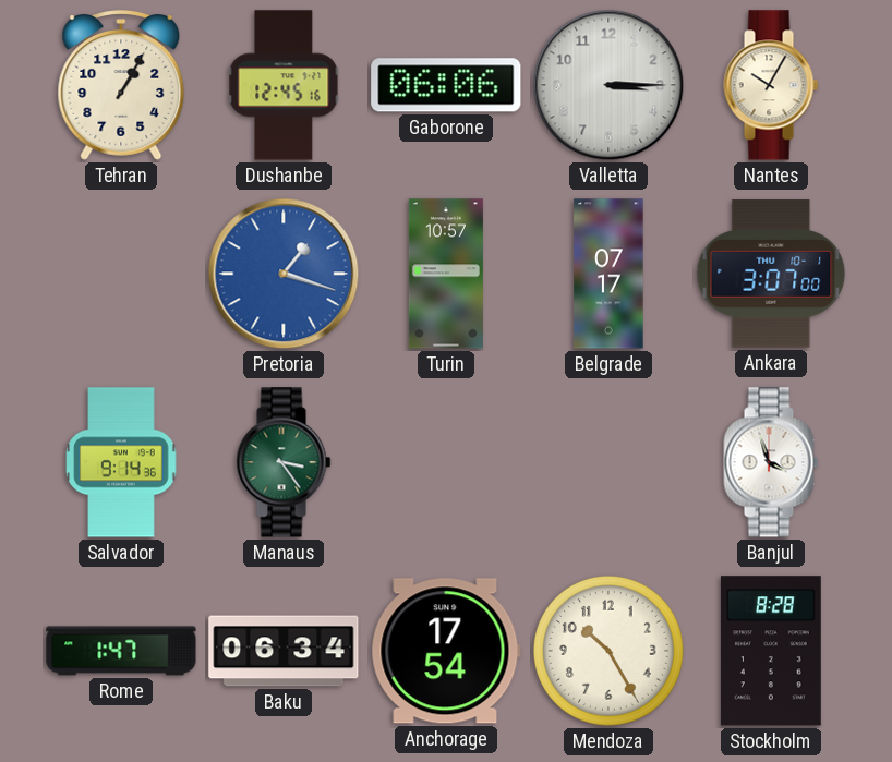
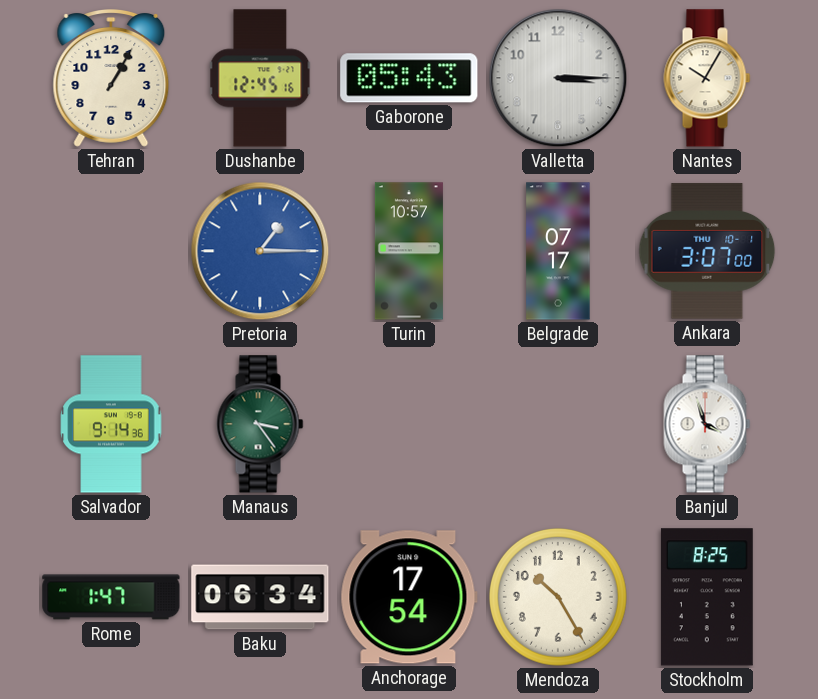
Gaborone: 06:06 -> 05:43 (409, 78)
Pretoria: 1:18 -> 1:15 (260, 251)
Stockholm: 8:28 -> 8:25 (707, 597)
